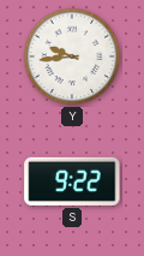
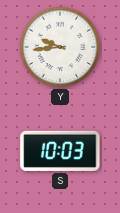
S: 9:22 -> 10:03 (60, 151)
